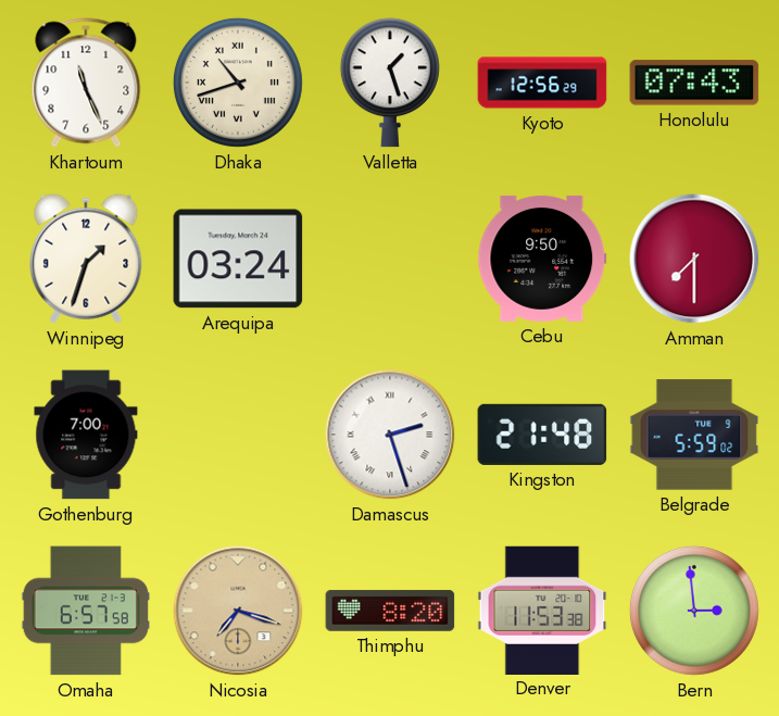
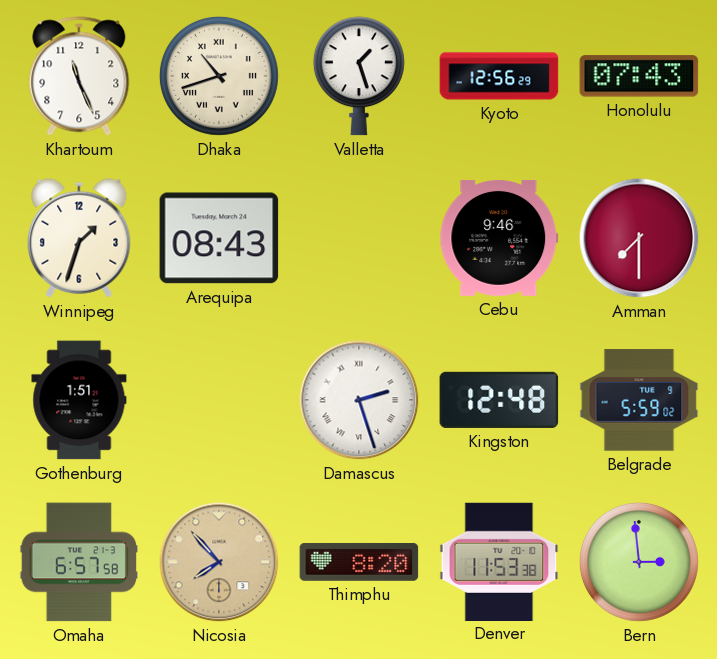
Arequipa: 03:24 -> 08:43 (219, 238)
Cebu: 9:50 -> 9:46 (499, 238)
Gothenburg: 7:00 -> 1:51 (79, 400)
Kingston: 21:48 -> 12:48 (499, 400)
Nicosia: 7:18 -> 7:53 (219, 562)
